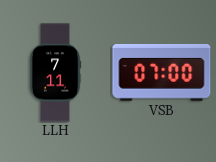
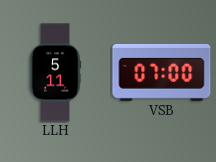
LLH: 7:11 -> 5:11 (55, 73)
